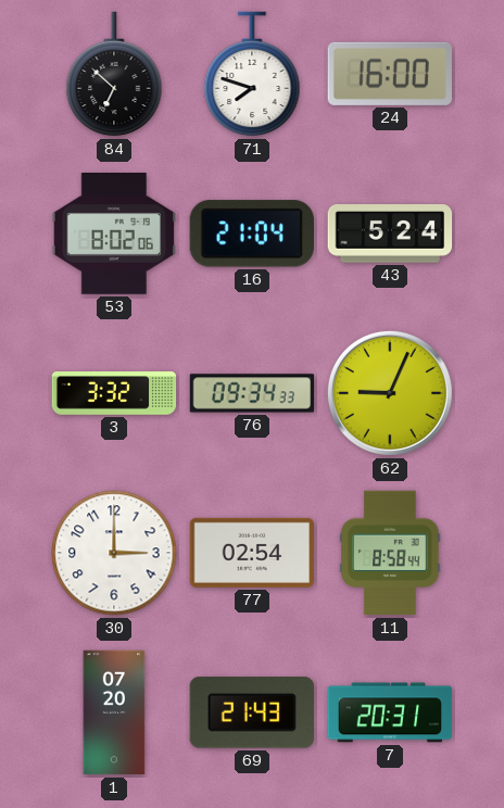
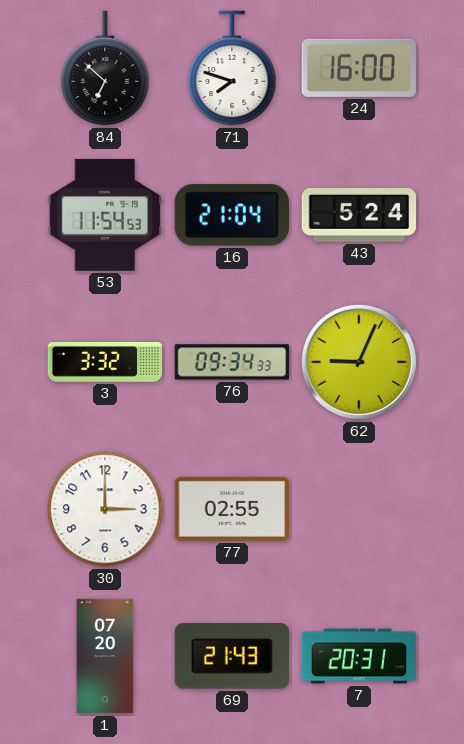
53: 8:02 -> 11:54 (105, 216)
77: 02:54 -> 02:55 (232, 509)
11: 8:58 -> none (390, 553)
